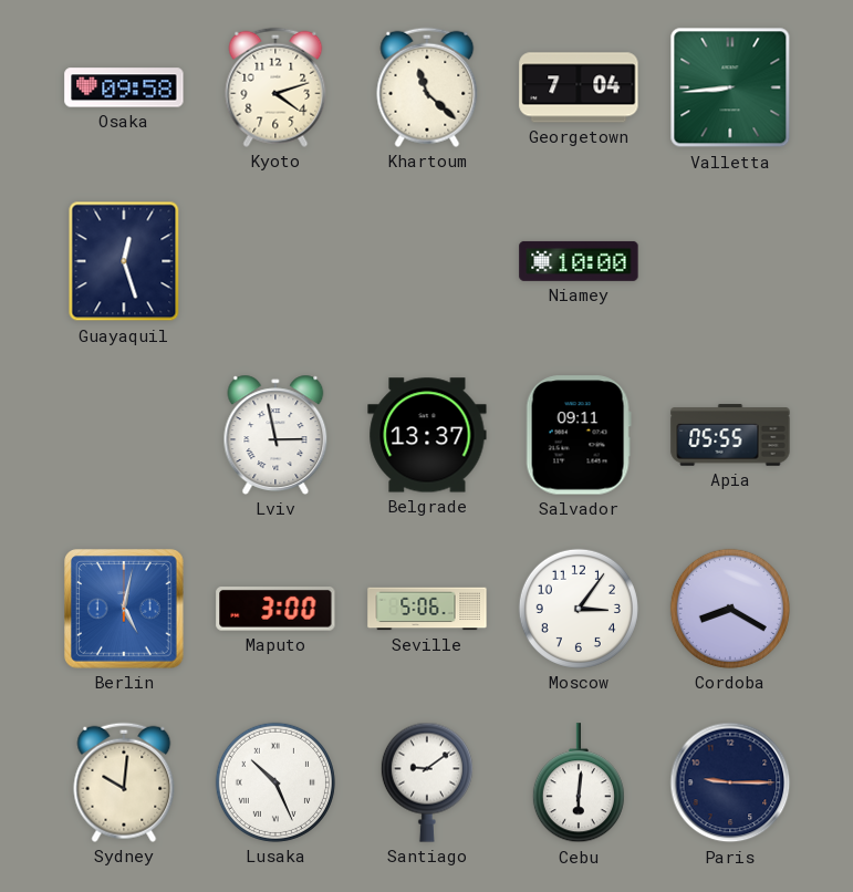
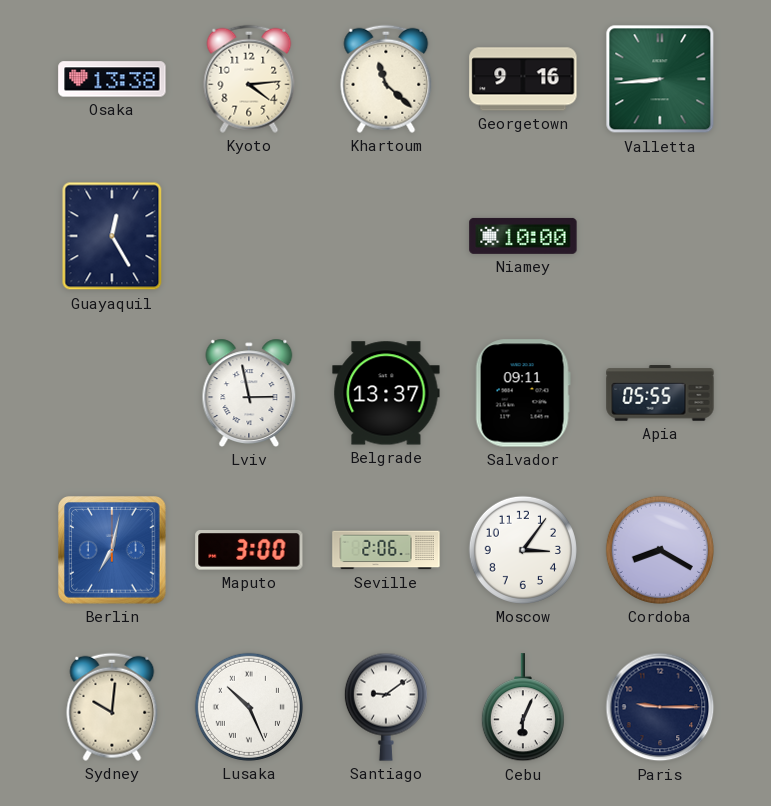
Osaka: 09:58 -> 13:38 (112, 79)
Kyoto: 4:12 -> 4:14 (249, 79)
Georgetown: 7:04 -> 9:16 (523, 79)
Guayaquil: 12:27 -> 12:25 (112, 236)
Berlin: 5:02 -> 7:02 (112, 550)
Seville: 5:06 -> 2:06 (386, 550)
Cebu: 6:01 -> 6:04 (523, 708)
